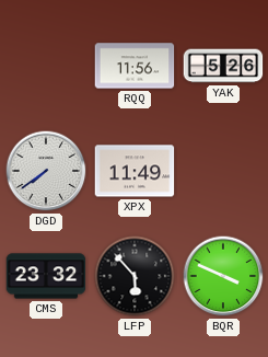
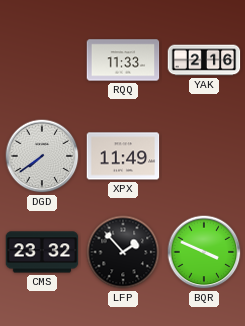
RQQ: 11:56 -> 11:33 (123, 60)
YAK: 5:26 -> 2:16 (204, 60)
LFP: 5:53 -> 1:53 (123, 252)
